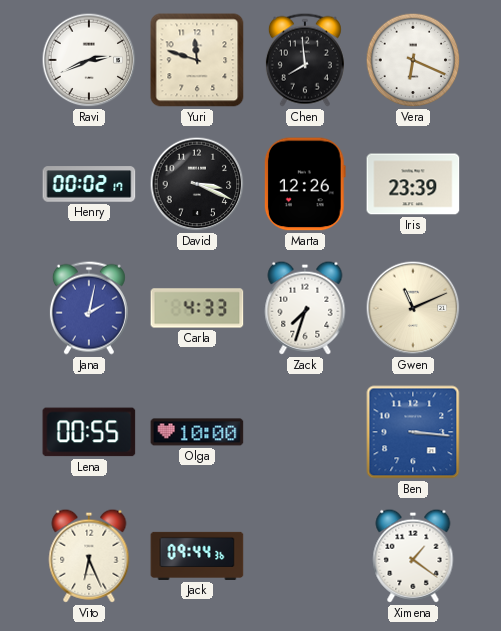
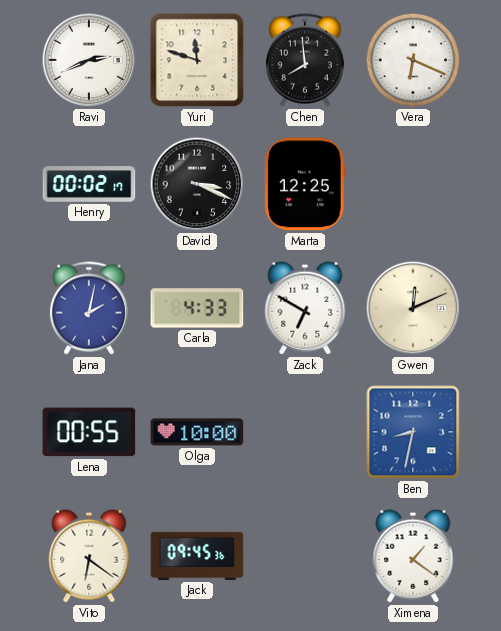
Marta: 12:26 -> 12:25 (305, 184)
Iris: 23:39 -> none (413, 184)
Zack: 7:33 -> 6:50 (305, 308)
Gwen: 11:11 -> 12:11 (413, 308)
Ben: 3:16 -> 8:32 (413, 432)
Vito: 6:26 -> 6:21 (89, 556)
Jack: 09:44 -> 09:45 (197, 556)
